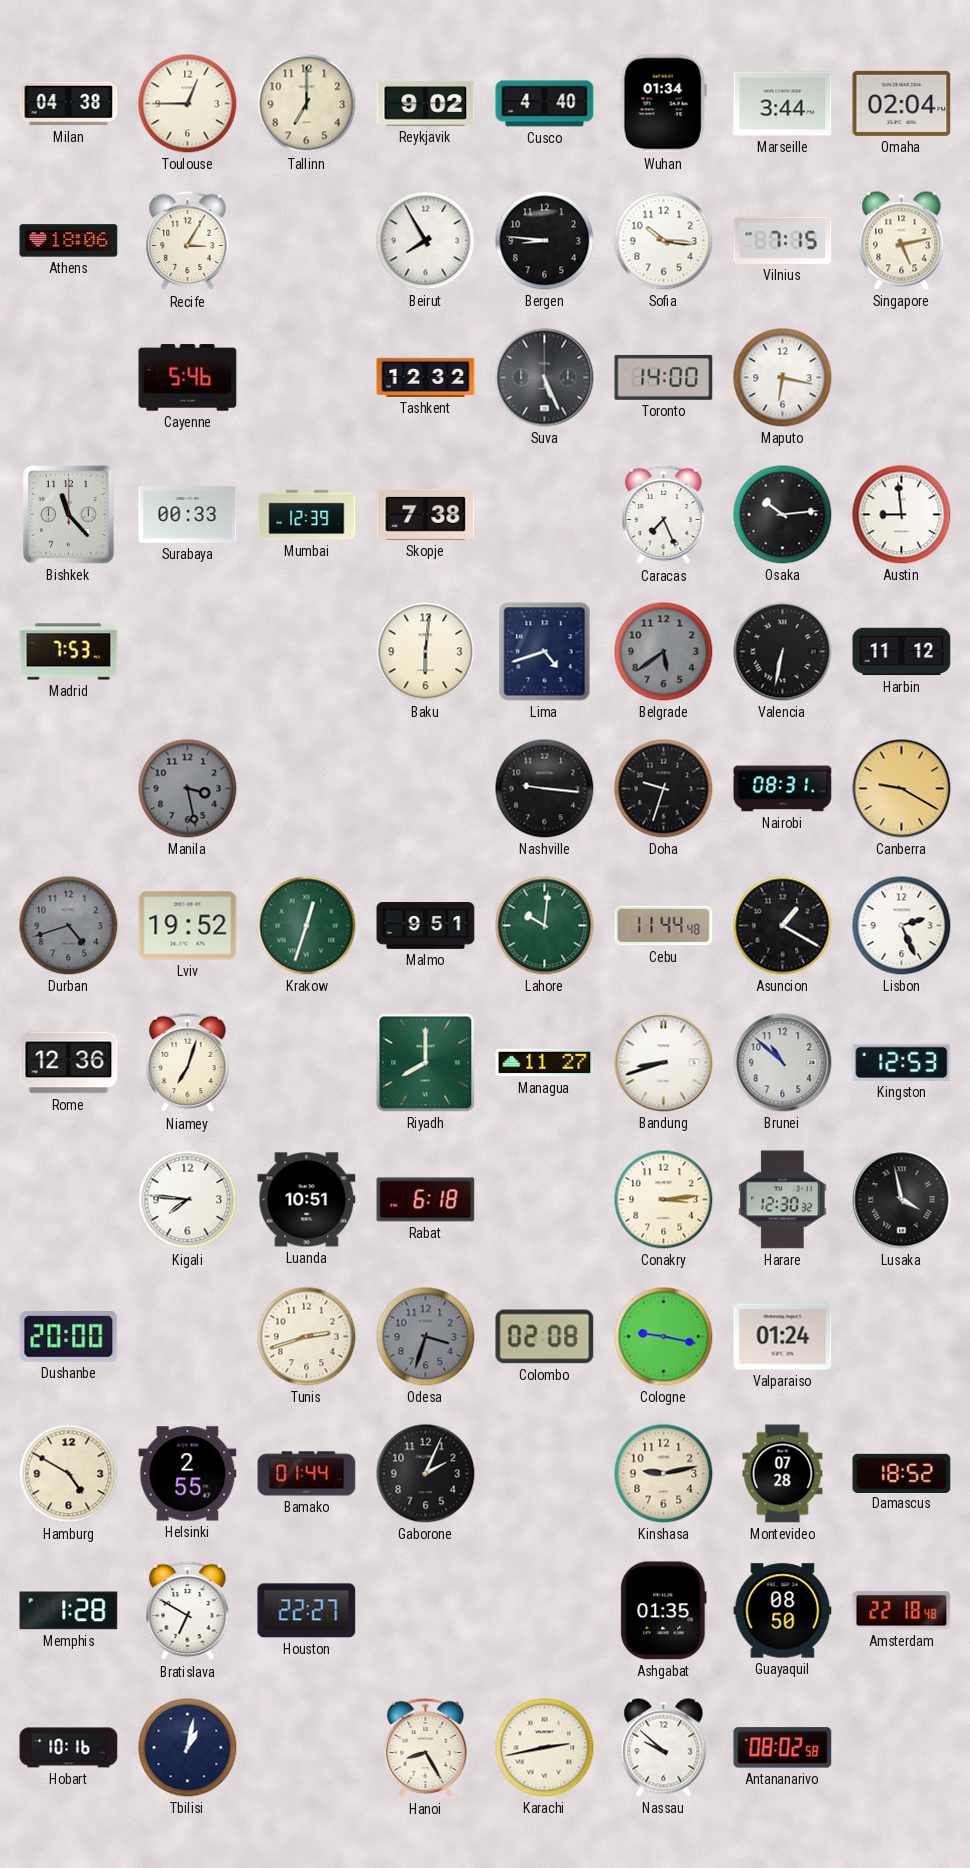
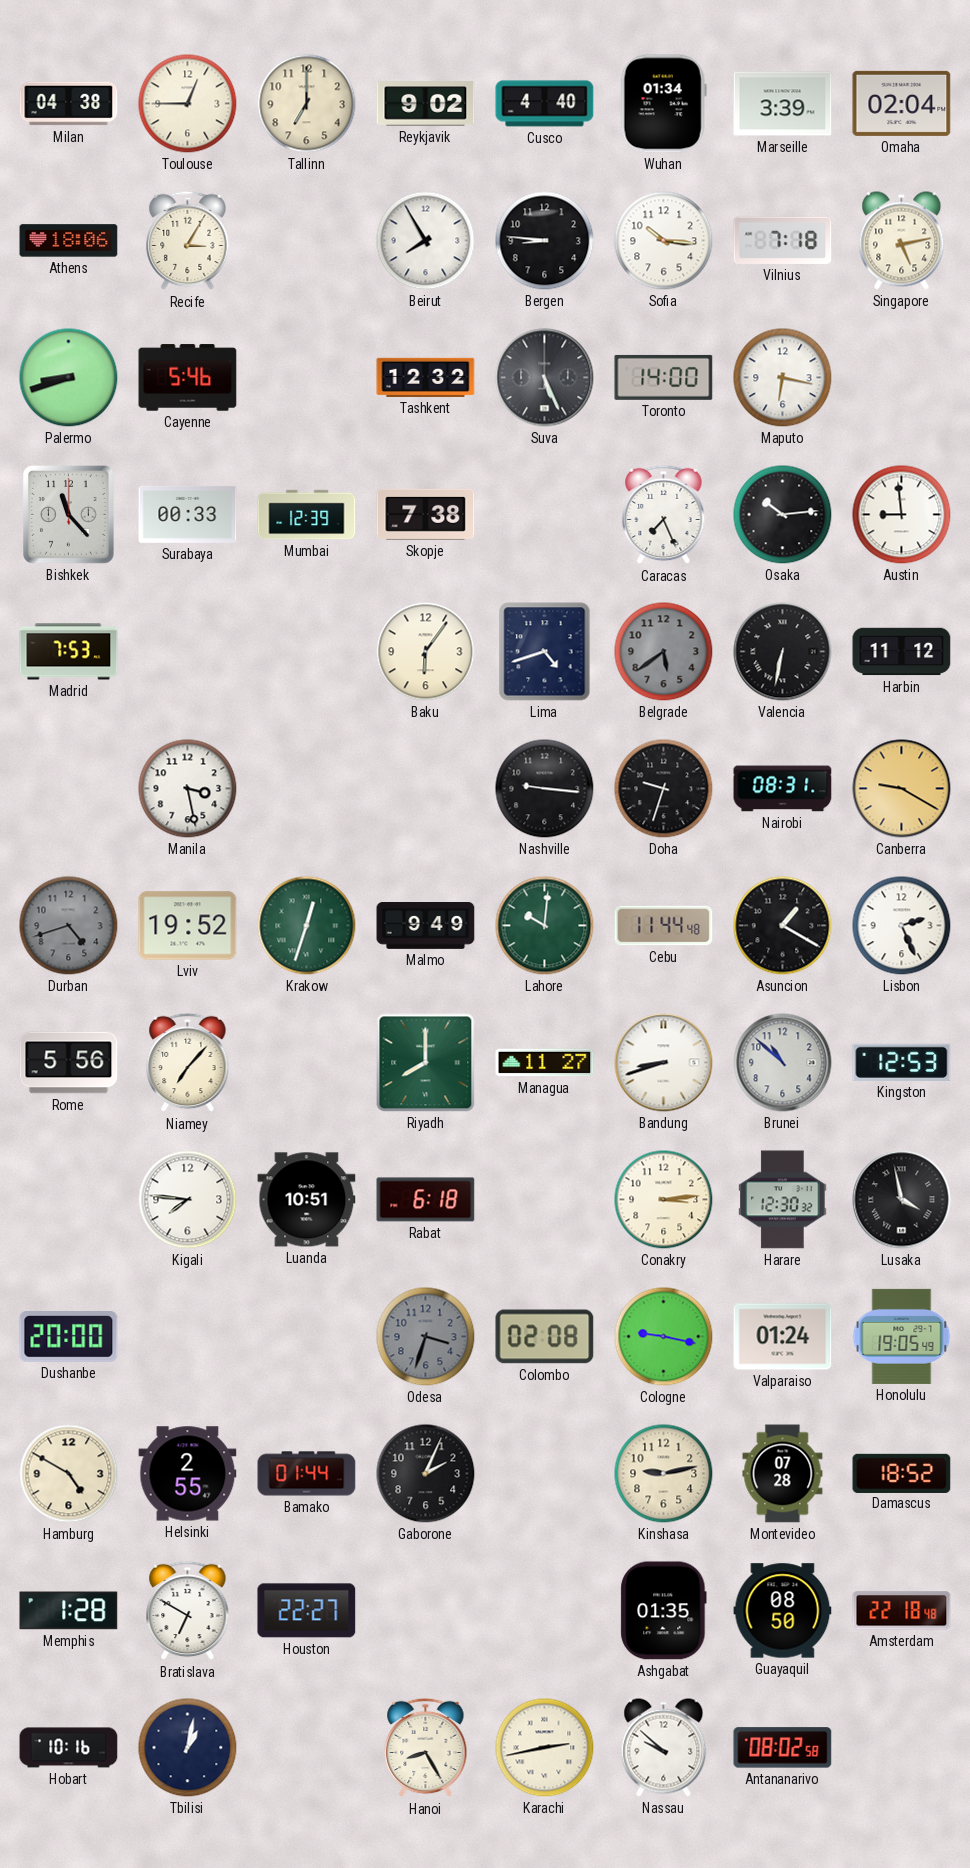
Marseille: 3:44 -> 3:39 (783, 104)
Vilnius: 7:15 -> 7:18 (783, 240)
Palermo: none -> 8:42 (69, 378)
Baku: 6:01 -> 6:06 (426, 652)
Manila dial: grey -> white (188, 789)
Malmo: 9:51 -> 9:49 (426, 926)
Rome: 12:36 -> 5:56 (69, 1063)
Niamey: 7:03 -> 7:07 (188, 1063)
Tunis: 2:42 -> none (307, 1337)
Honolulu: none -> 19:05 (902, 1336)
